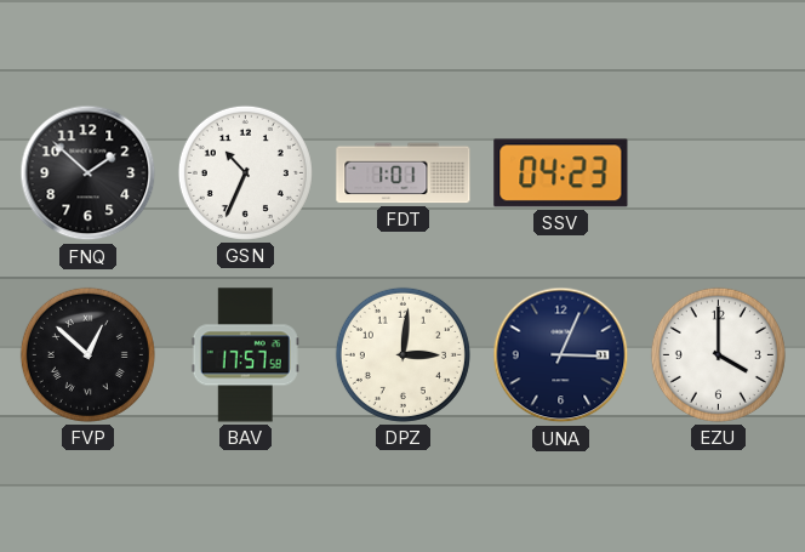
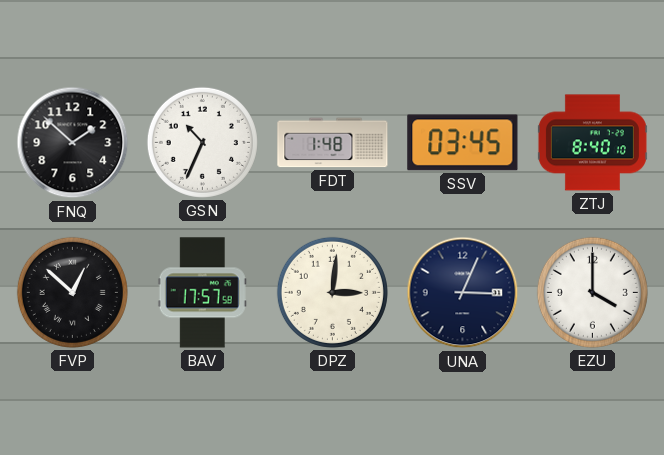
FDT: 1:01 -> 1:48 (333, 143)
SSV: 04:23 -> 03:45 (463, 143)
ZTJ: none -> 8:40 (592, 143)
